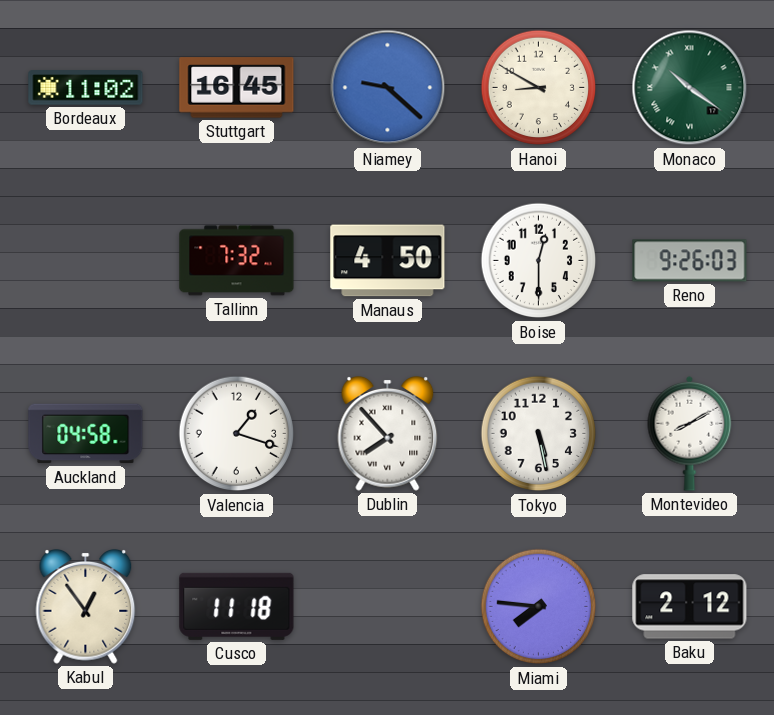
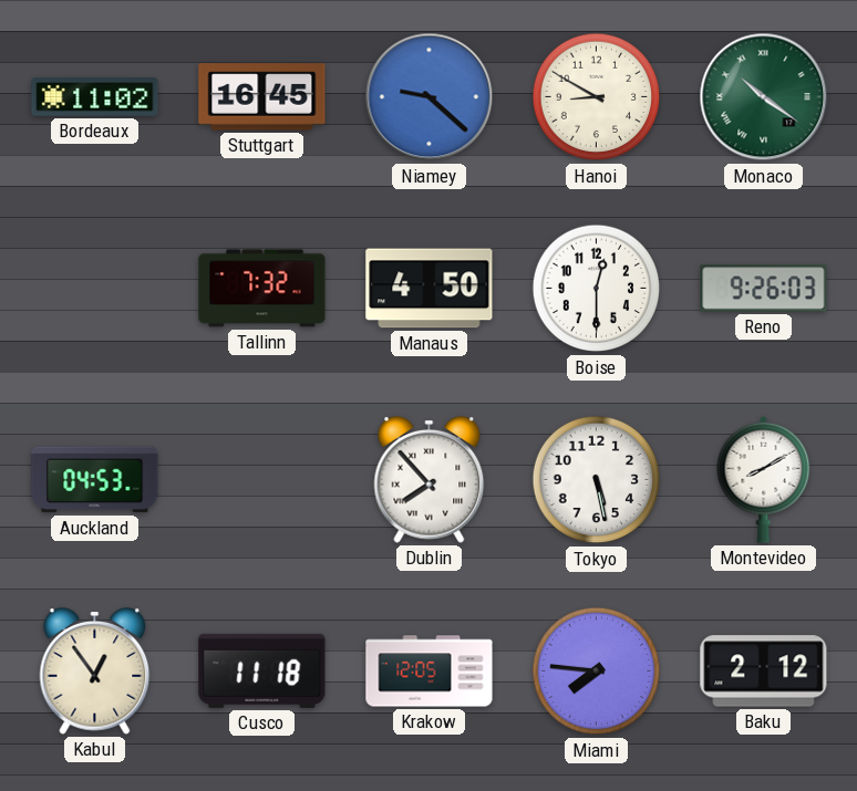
Auckland: 04:58 -> 04:53 (95, 480)
Valencia: 1:18 -> none (237, 434)
Krakow: none -> 12:05 (430, 672)
